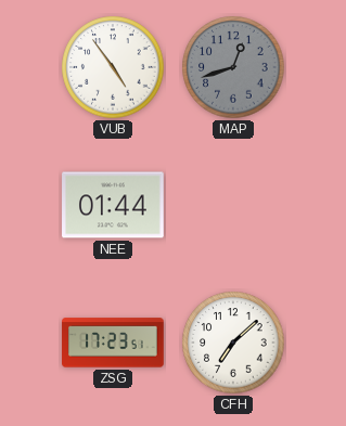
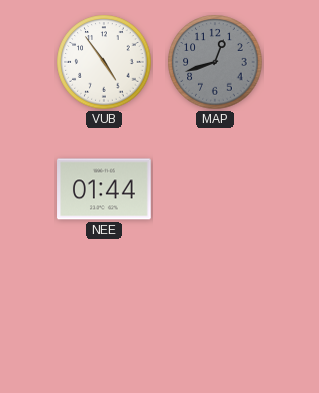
ZSG: 17:23 -> none (113, 343)
CFH: 7:08 -> none (233, 343)
